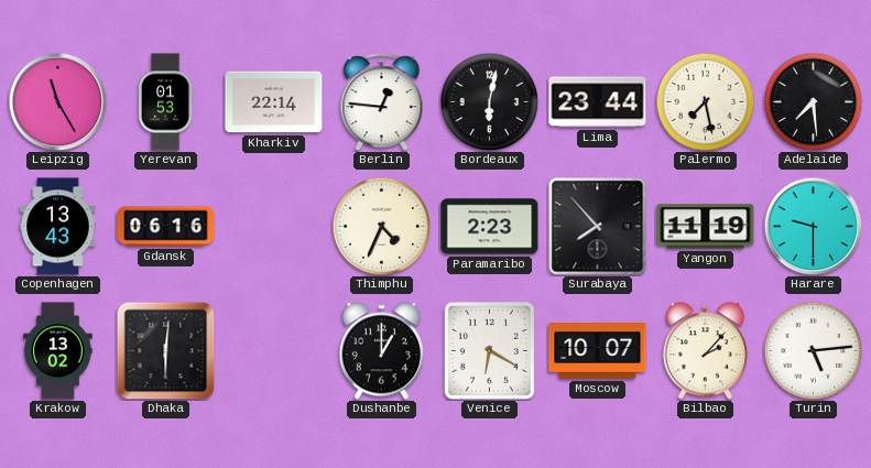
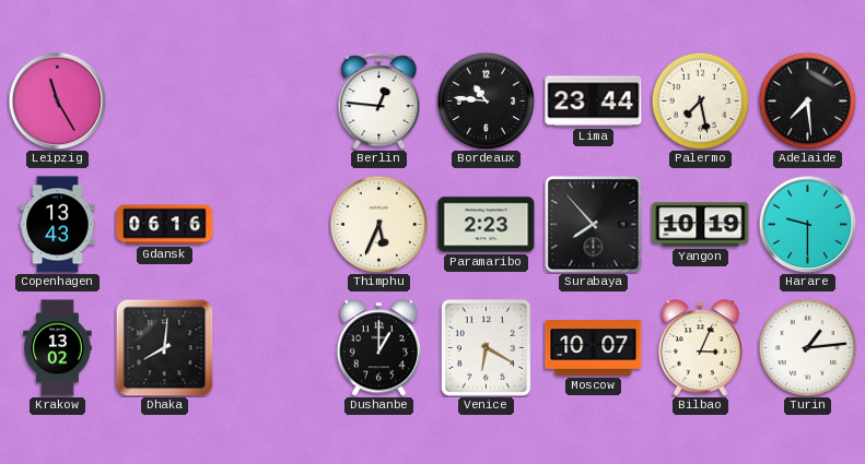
Yerevan: 01:53 -> none (165, 102)
Kharkiv: 22:14 -> none (274, 102)
Bordeaux: 6:02 -> 10:46 (486, 100)
Thimphu: 4:34 -> 5:34 (378, 224)
Yangon: 11:19 -> 10:19 (701, 225)
Dhaka: 6:01 -> 8:01 (164, 347)
Bilbao: 2:07 -> 3:04 (700, 348)
Turin: 5:14 -> 1:14 (807, 347)
